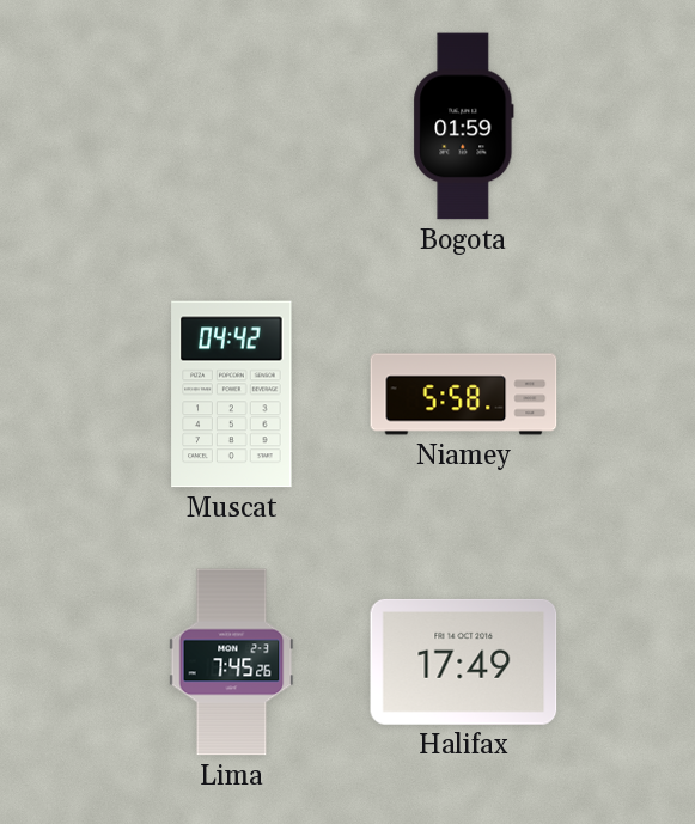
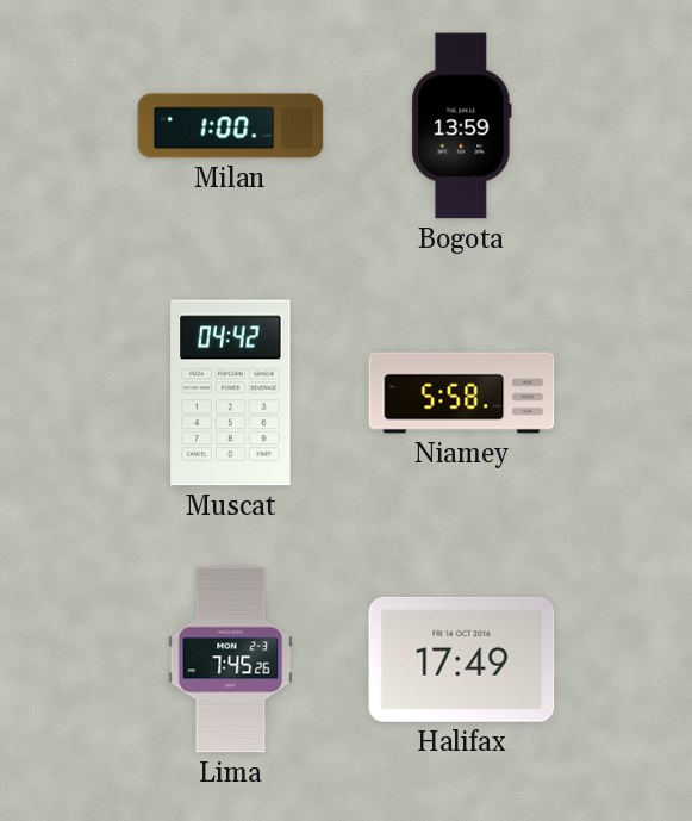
Milan: none -> 1:00 (231, 126)
Bogota: 01:59 -> 13:59 (462, 126)
